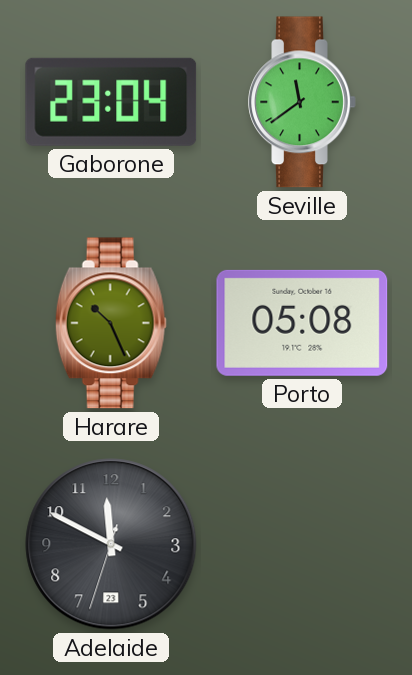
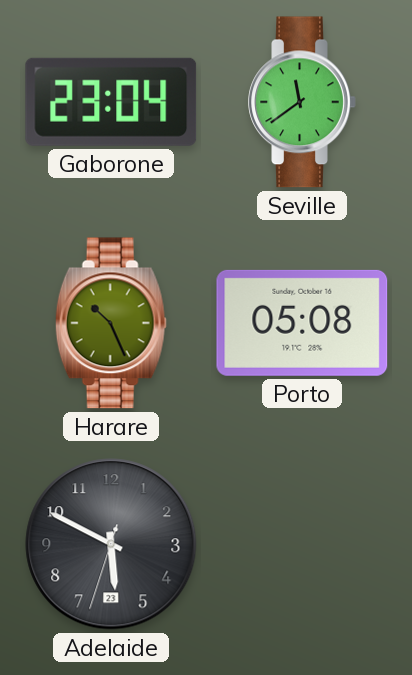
Adelaide: 11:49 -> 5:49 (111, 544)
